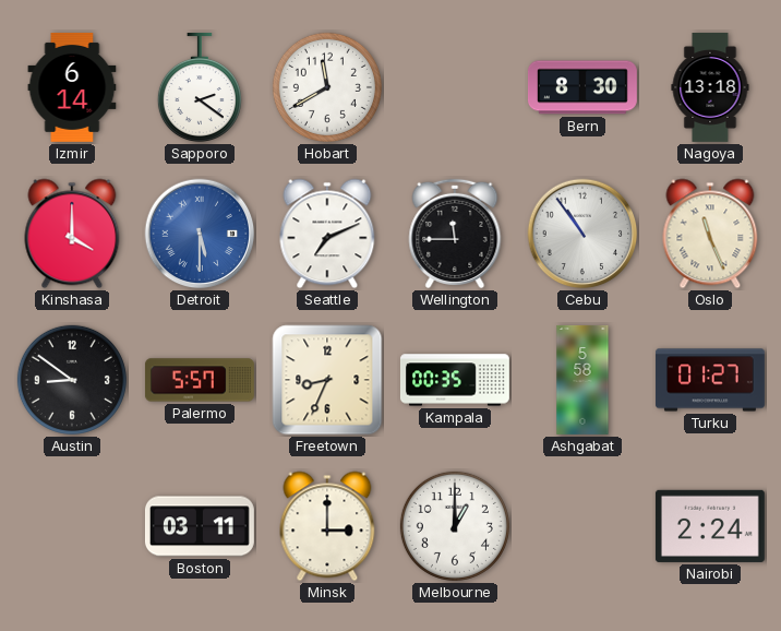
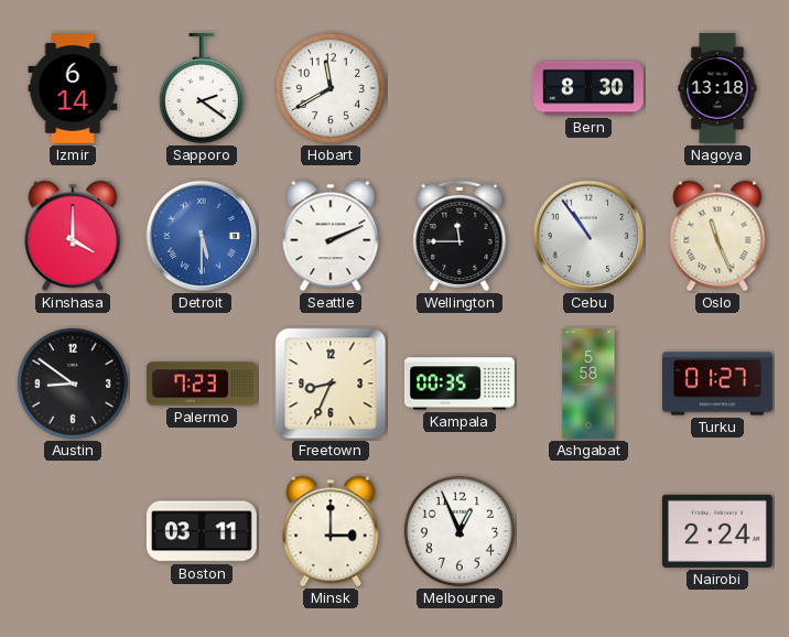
Seattle: 7:11 -> 2:11 (331, 236)
Palermo: 5:57 -> 7:23 (202, 384)
Melbourne: 1:00 -> 12:56 (460, 531)
